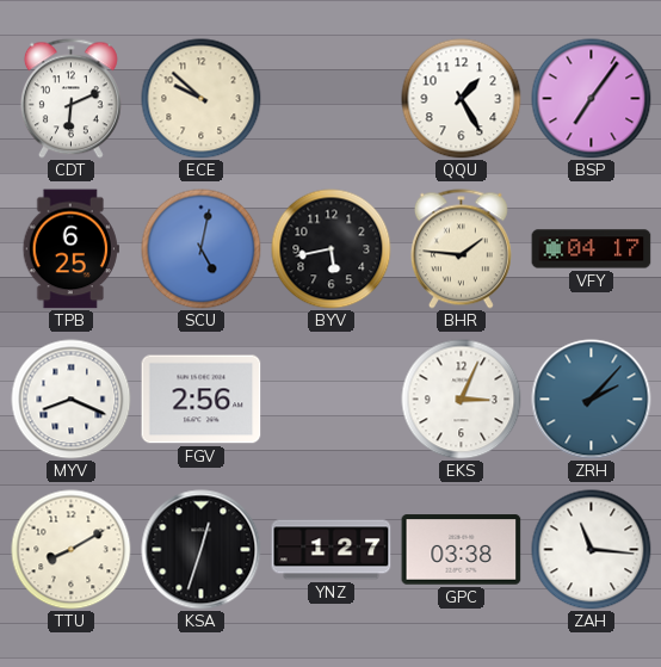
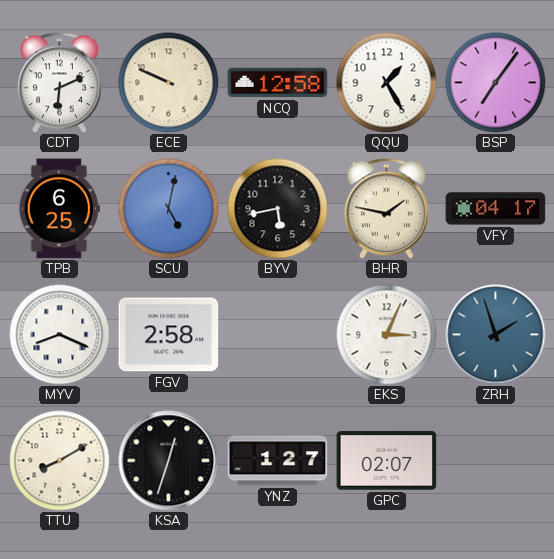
ECE: 9:52 -> 9:49 (169, 83)
NCQ: none -> 12:58 (278, 83)
BHR: 1:46 -> 1:47 (386, 209)
FGV: 2:56 -> 2:58 (169, 335)
ZRH: 2:07 -> 1:57 (496, 335)
GPC: 03:38 -> 02:07 (387, 461)
ZAH: 11:16 -> none (592, 550)
